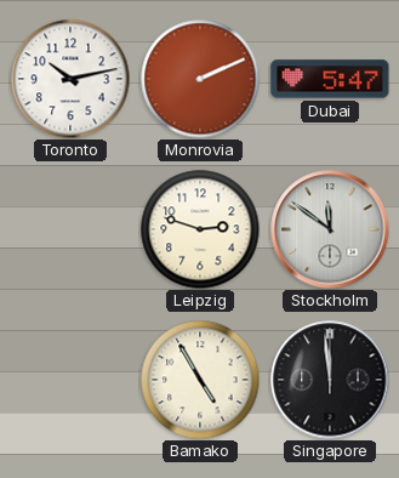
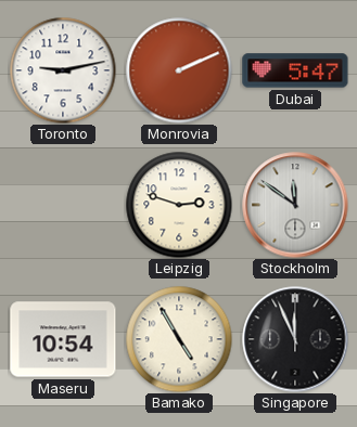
Toronto: 10:13 -> 9:13 (63, 70)
Maseru: none -> 10:54 (63, 339)
Singapore: 11:59 -> 11:56 (295, 339)
